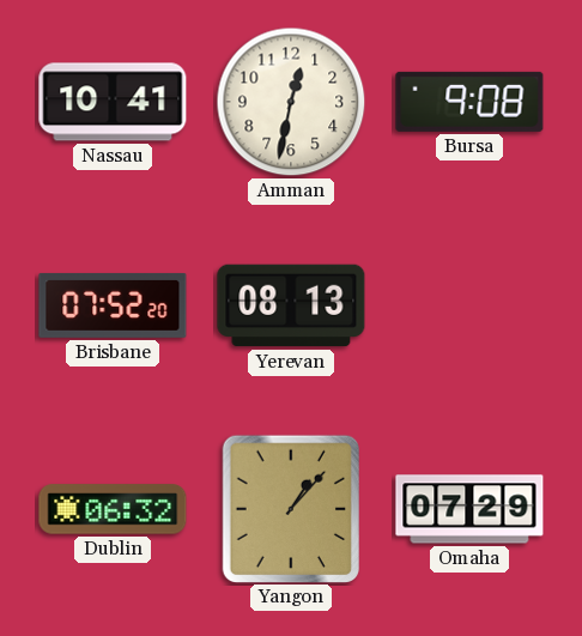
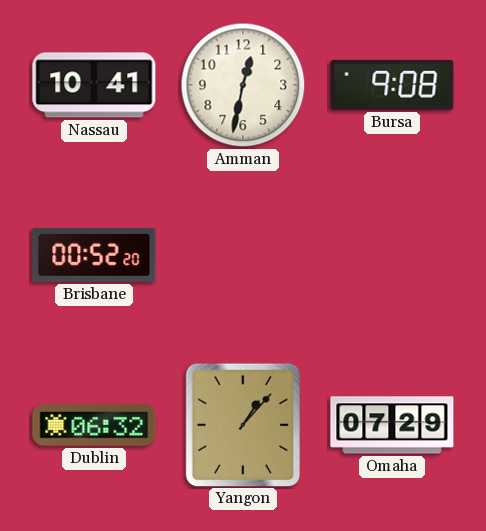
Brisbane: 07:52 -> 00:52 (94, 255)
Yerevan: 08:13 -> none (291, 305)
